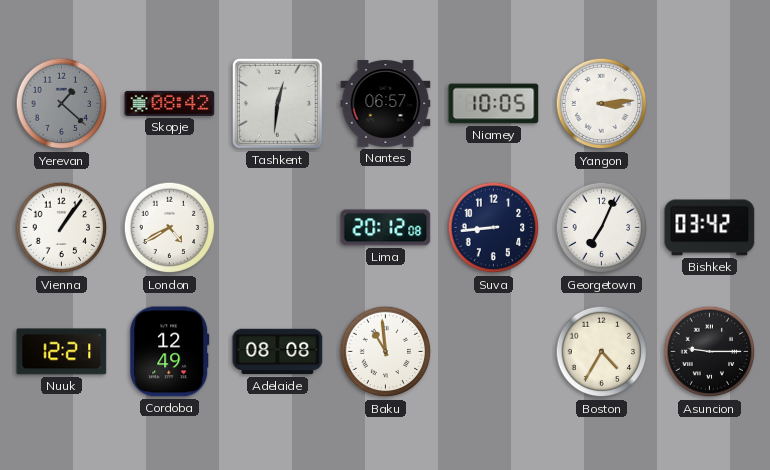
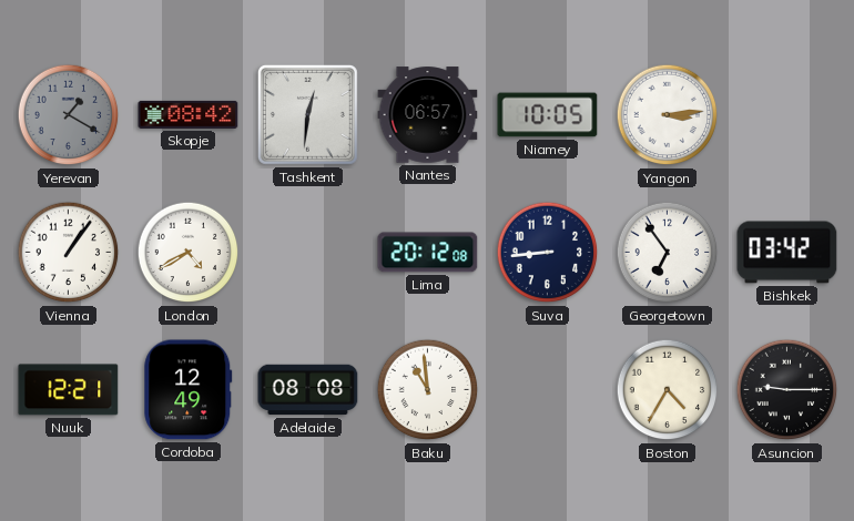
Yerevan: 1:22 -> 1:20 (69, 115)
Georgetown: 7:04 -> 6:54 (668, 253)
